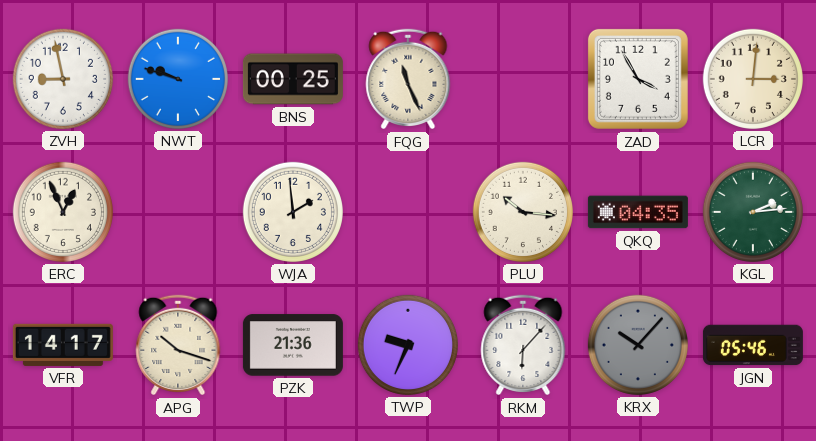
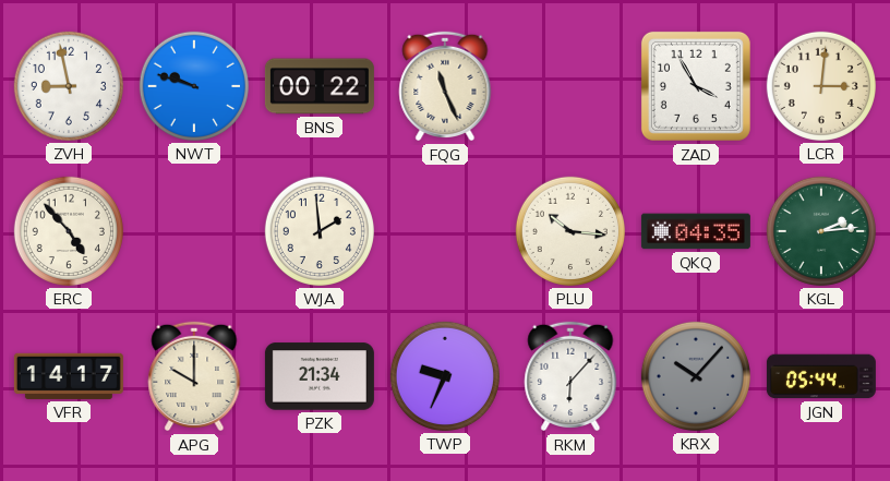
BNS: 00:25 -> 00:22 (320, 86)
ERC: 12:56 -> 4:53 (69, 231)
APG: 10:18 -> 10:00 (194, 376)
PZK: 21:36 -> 21:34 (320, 376)
JGN: 05:46 -> 05:44 (821, 376)
